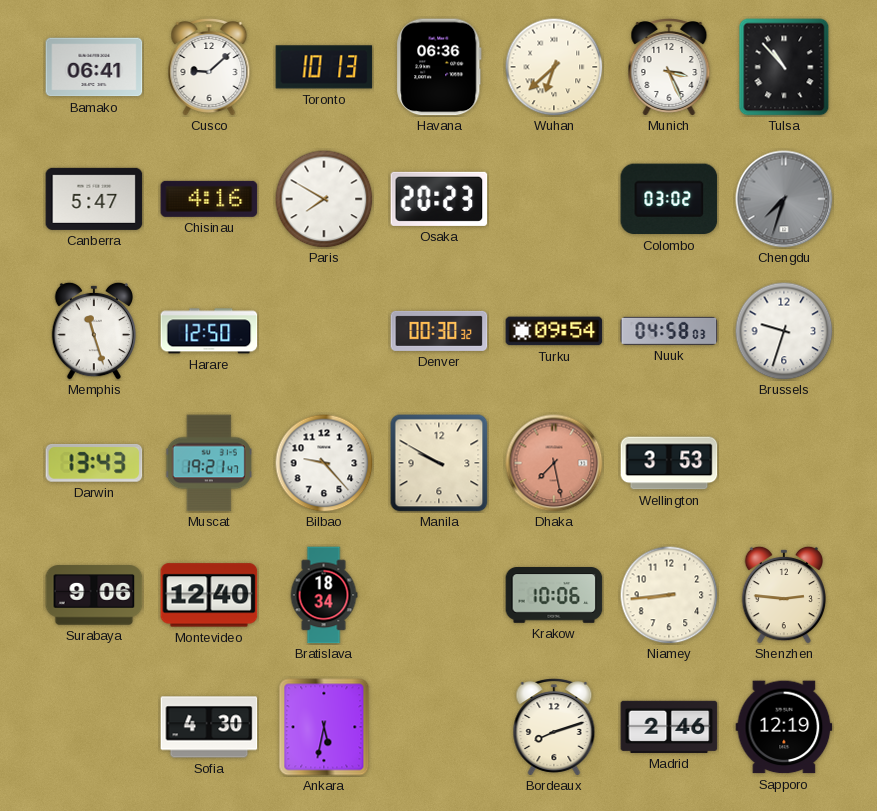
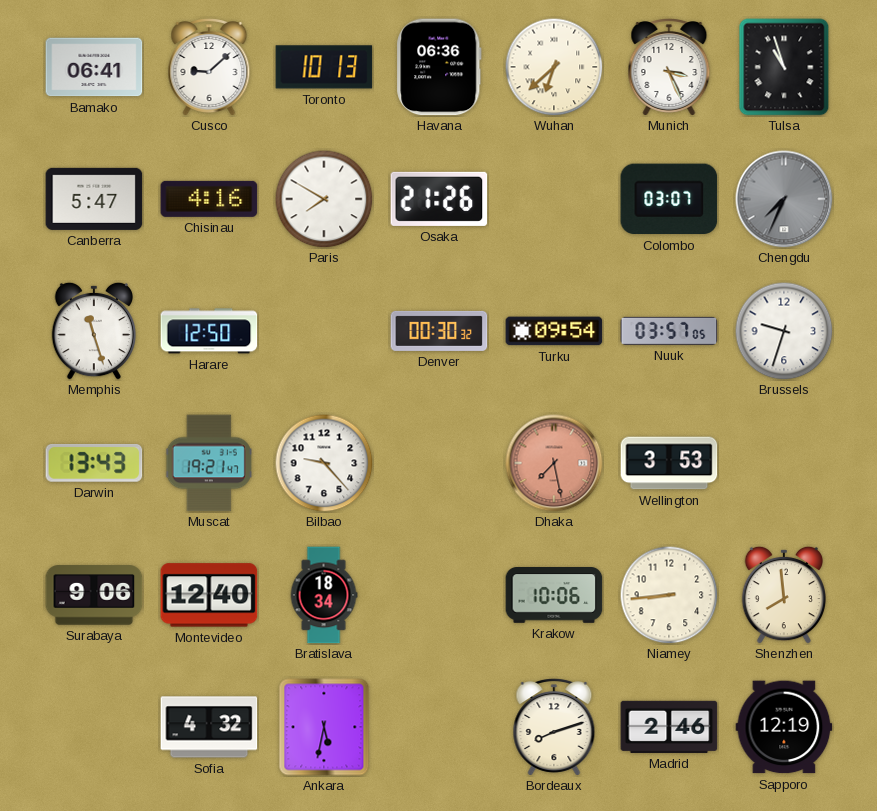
Tulsa: 10:53 -> 10:57 (784, 67)
Osaka: 20:23 -> 21:26 (439, 199)
Colombo: 03:02 -> 03:07 (669, 199)
Chengdu: 7:33 -> 7:34 (784, 199)
Nuuk: 04:58 -> 03:57 (669, 331)
Manila: 9:50 -> none (439, 463)
Shenzhen: 2:46 -> 7:59 (783, 595)
Sofia: 4:30 -> 4:32 (209, 727)
